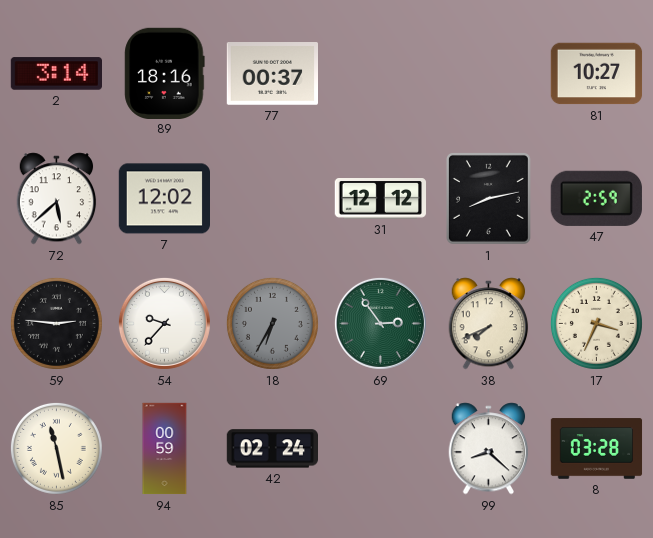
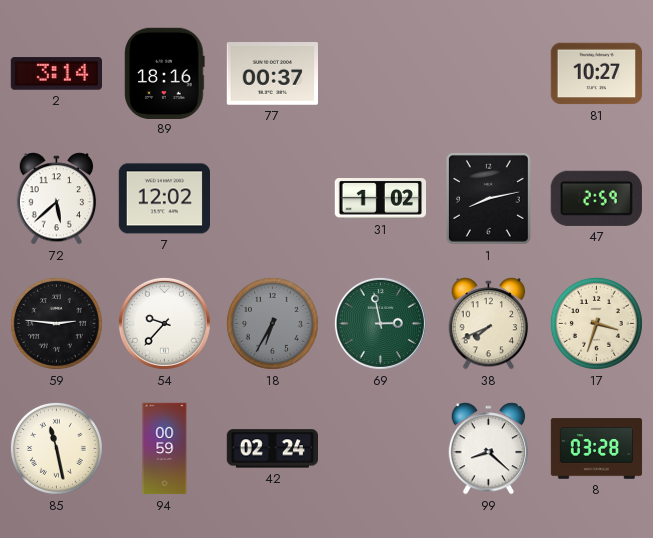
31: 12:12 -> 1:02 (381, 199)
69: 2:54 -> 2:58 (380, 323)
17: 3:34 -> 3:33 (596, 323)
